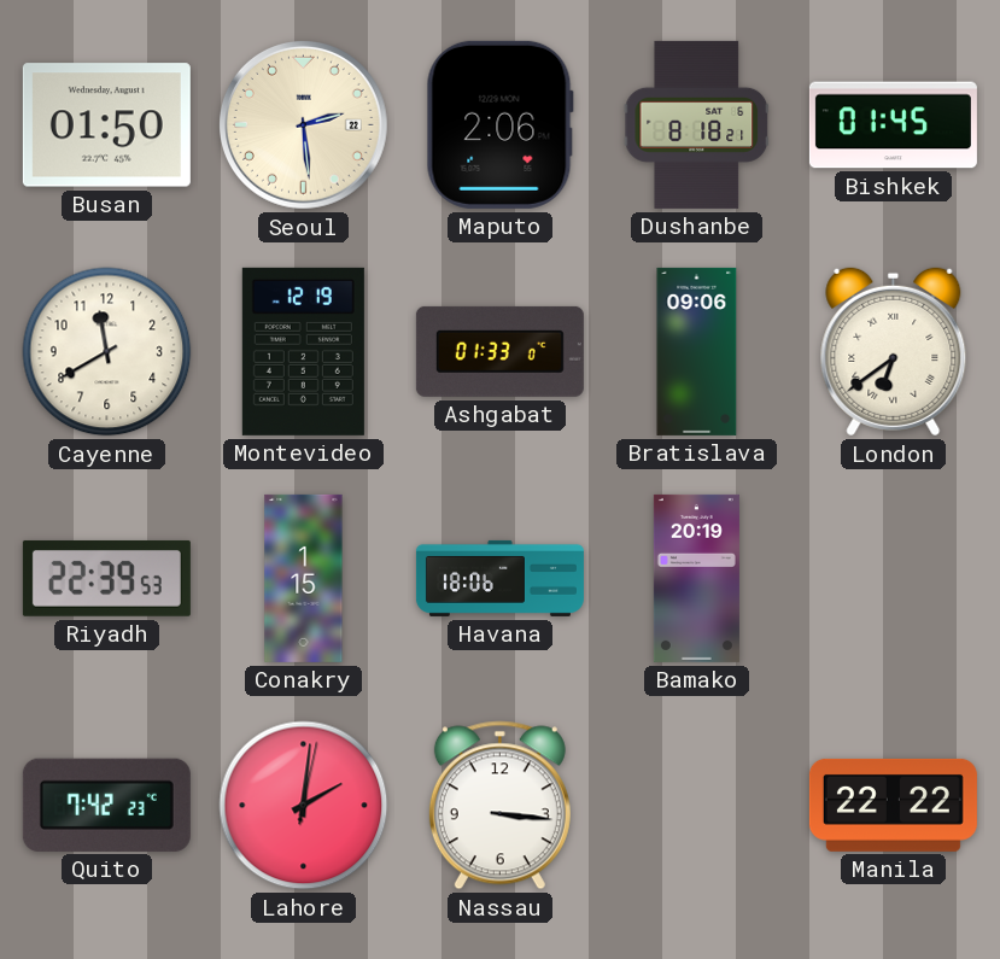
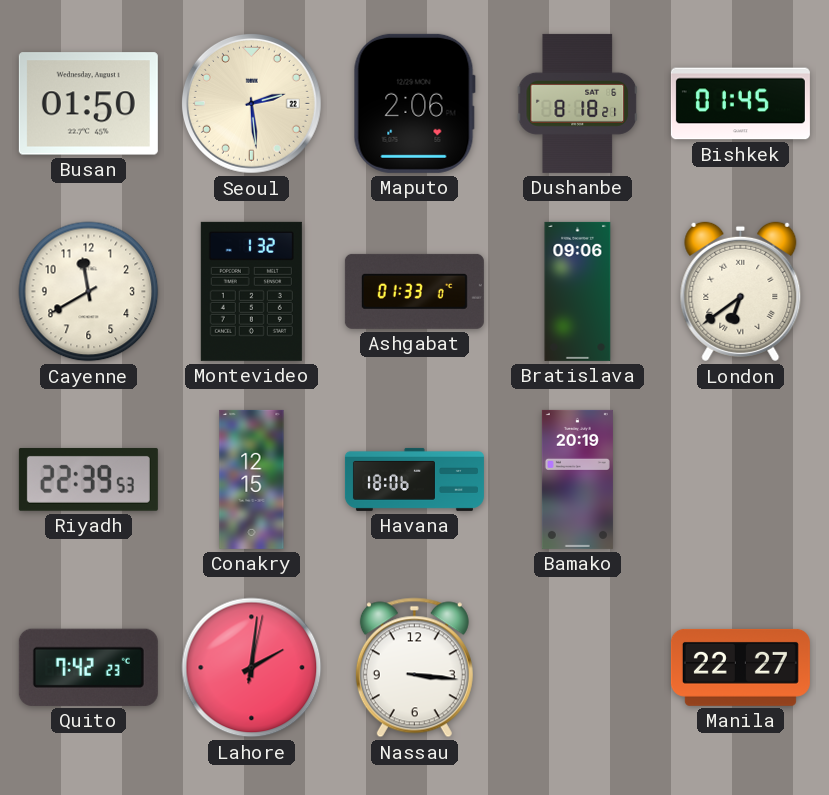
Montevideo: 12:19 -> 1:32 (251, 291)
Conakry: 1:15 -> 12:15 (252, 479)
Manila: 22:22 -> 22:27 (740, 667)
